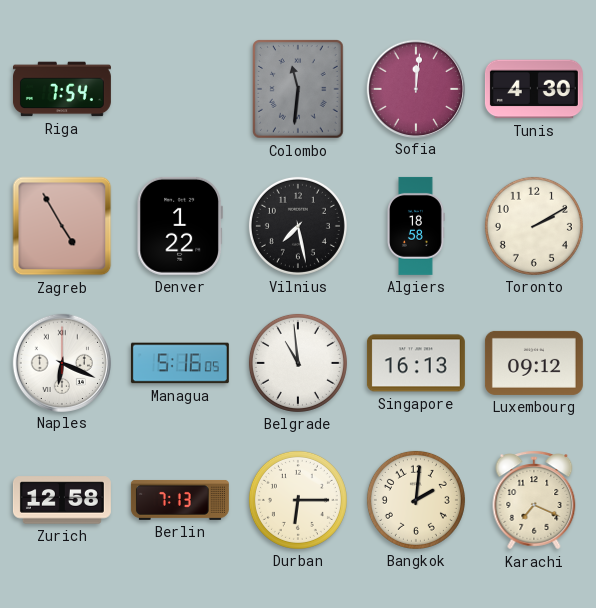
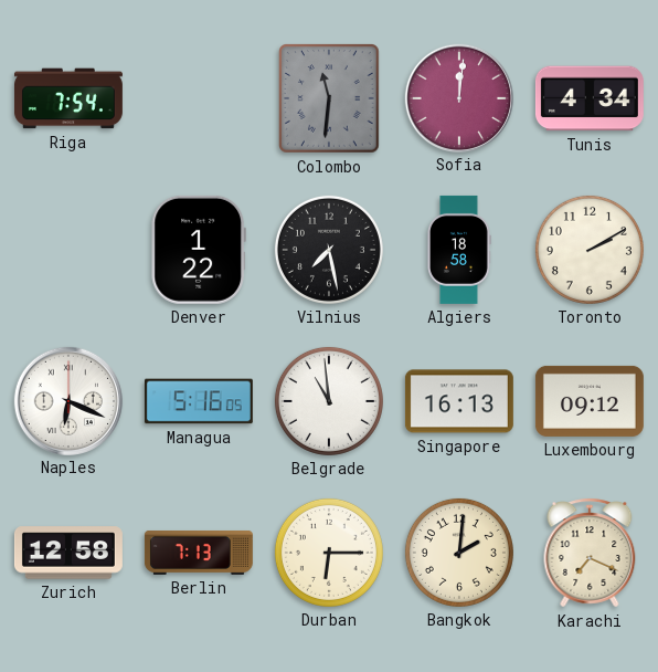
Tunis: 4:30 -> 4:34 (590, 98)
Zagreb: 4:55 -> none (62, 226)
